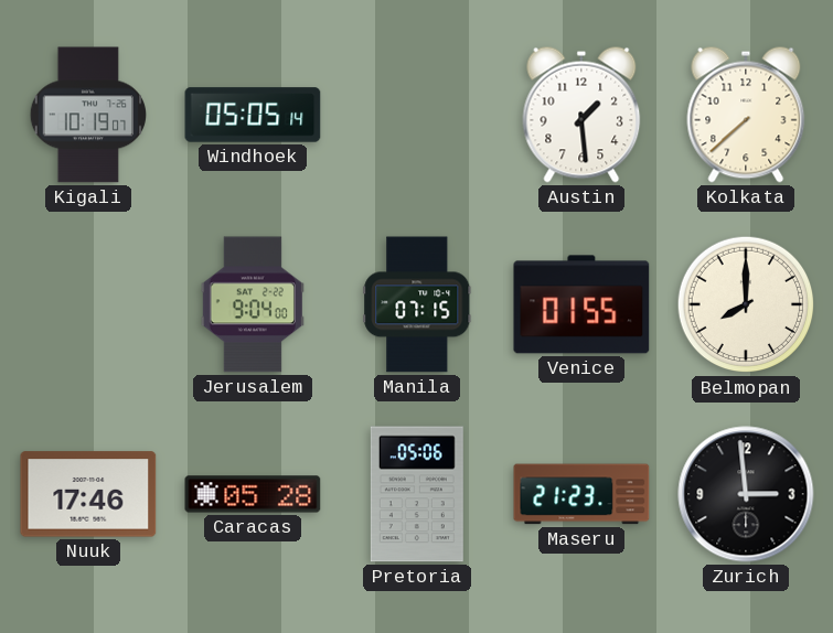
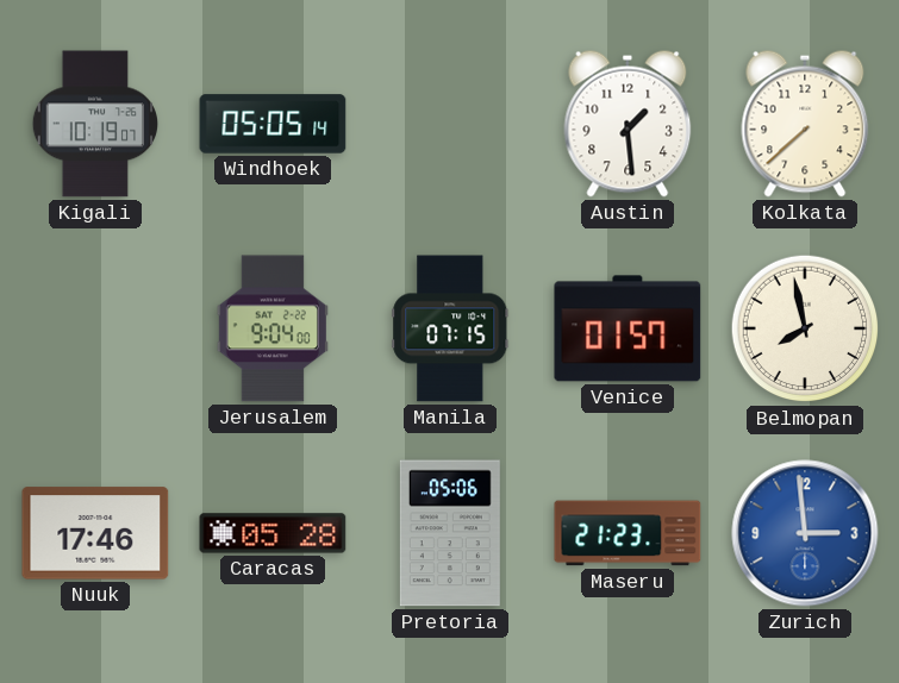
Venice: 01:55 -> 01:57 (628, 328)
Belmopan: 8:00 -> 7:58 (805, 328)
Zurich dial: black -> blue (805, 533)
